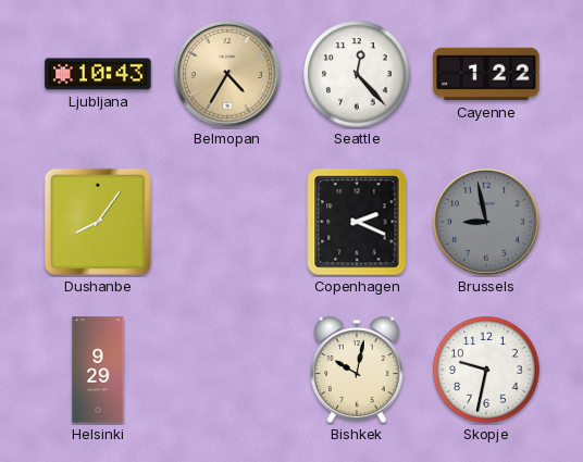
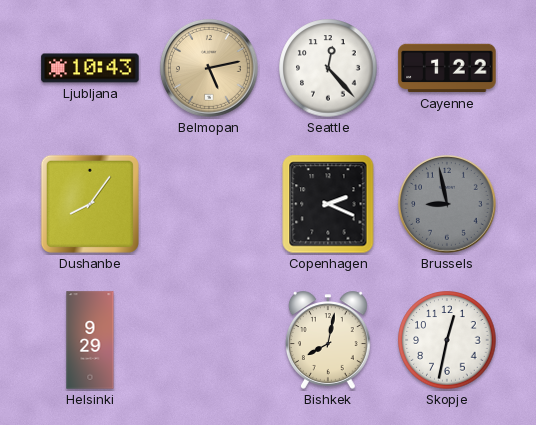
Belmopan: 4:35 -> 5:13 (209, 68)
Bishkek: 10:02 -> 8:02 (328, 340)
Skopje: 9:32 -> 12:32 (447, 340)
